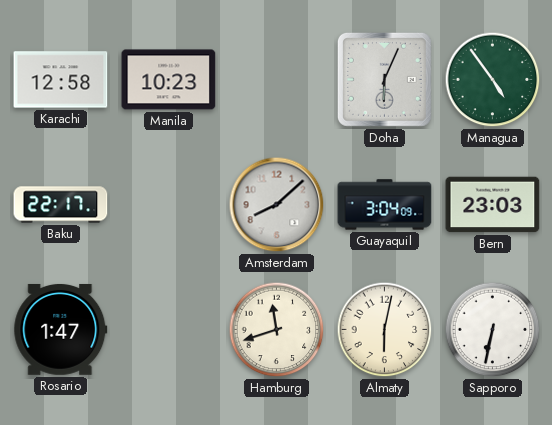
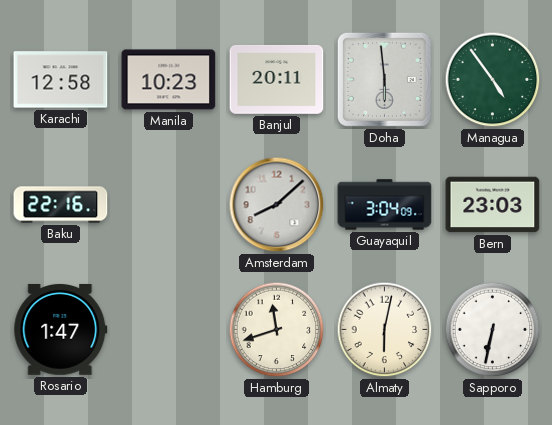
Banjul: none -> 20:11 (277, 79)
Doha: 6:04 -> 5:59 (384, 79)
Baku: 22:17 -> 22:16 (61, 205)
